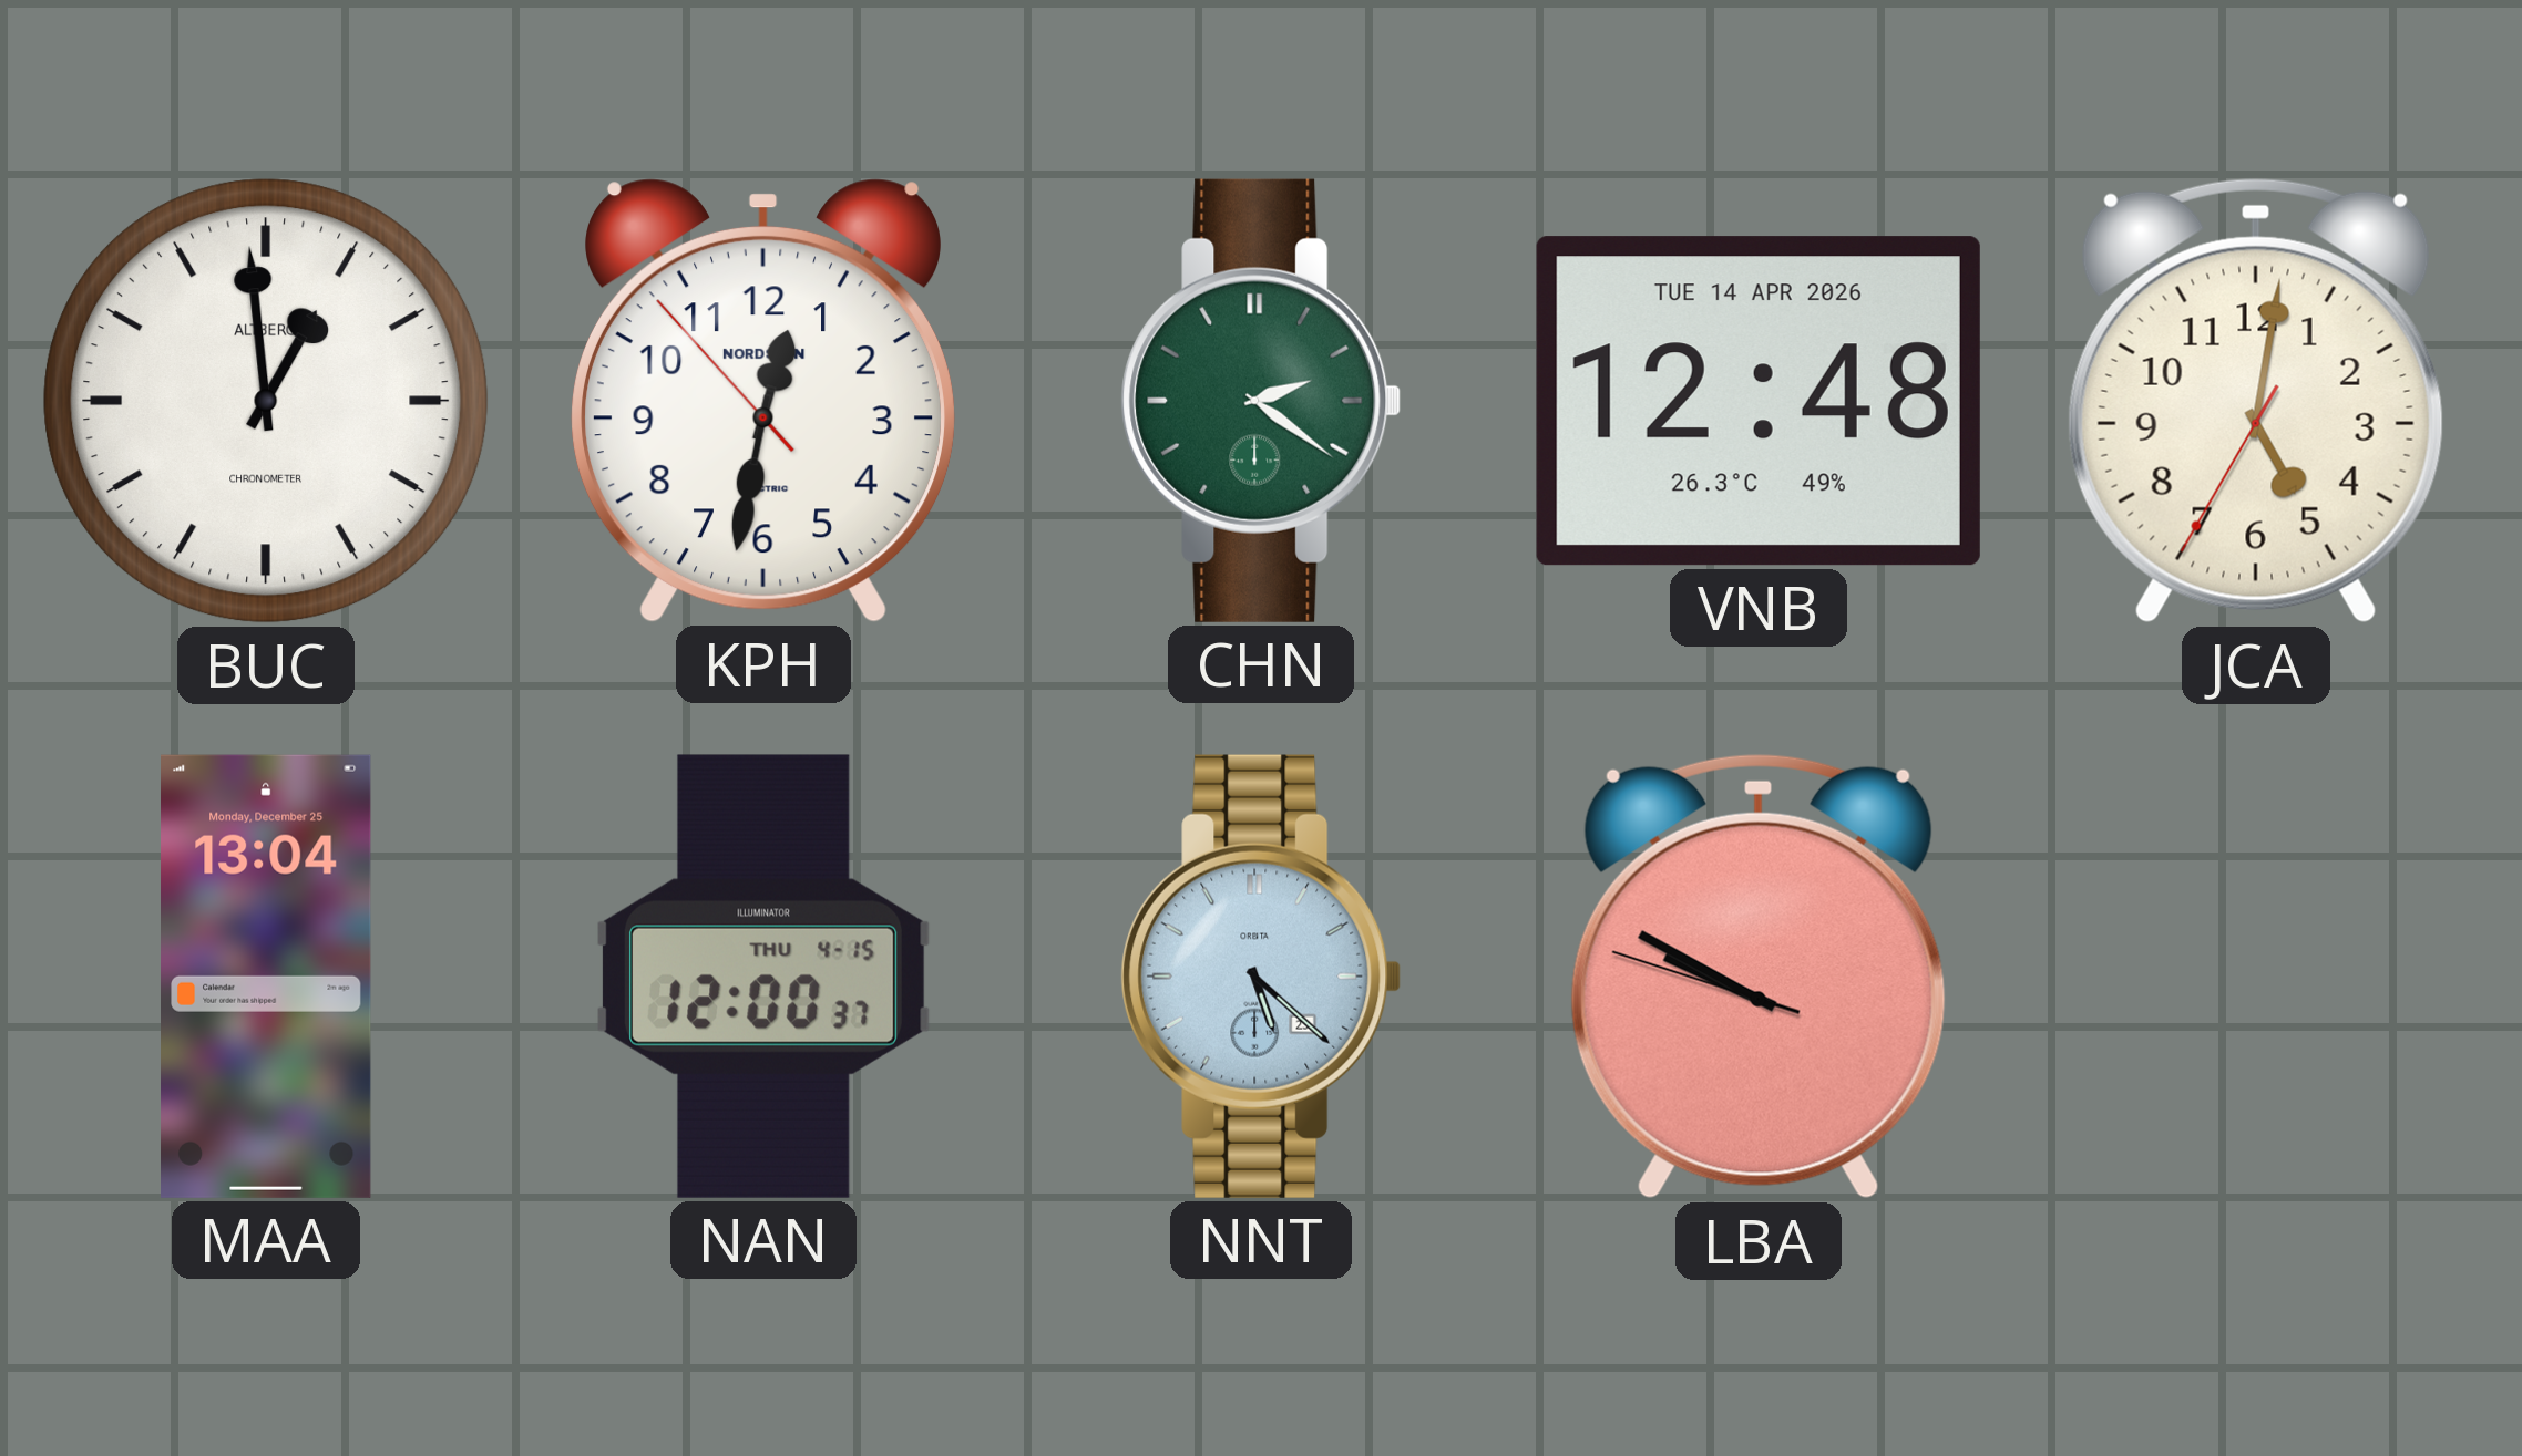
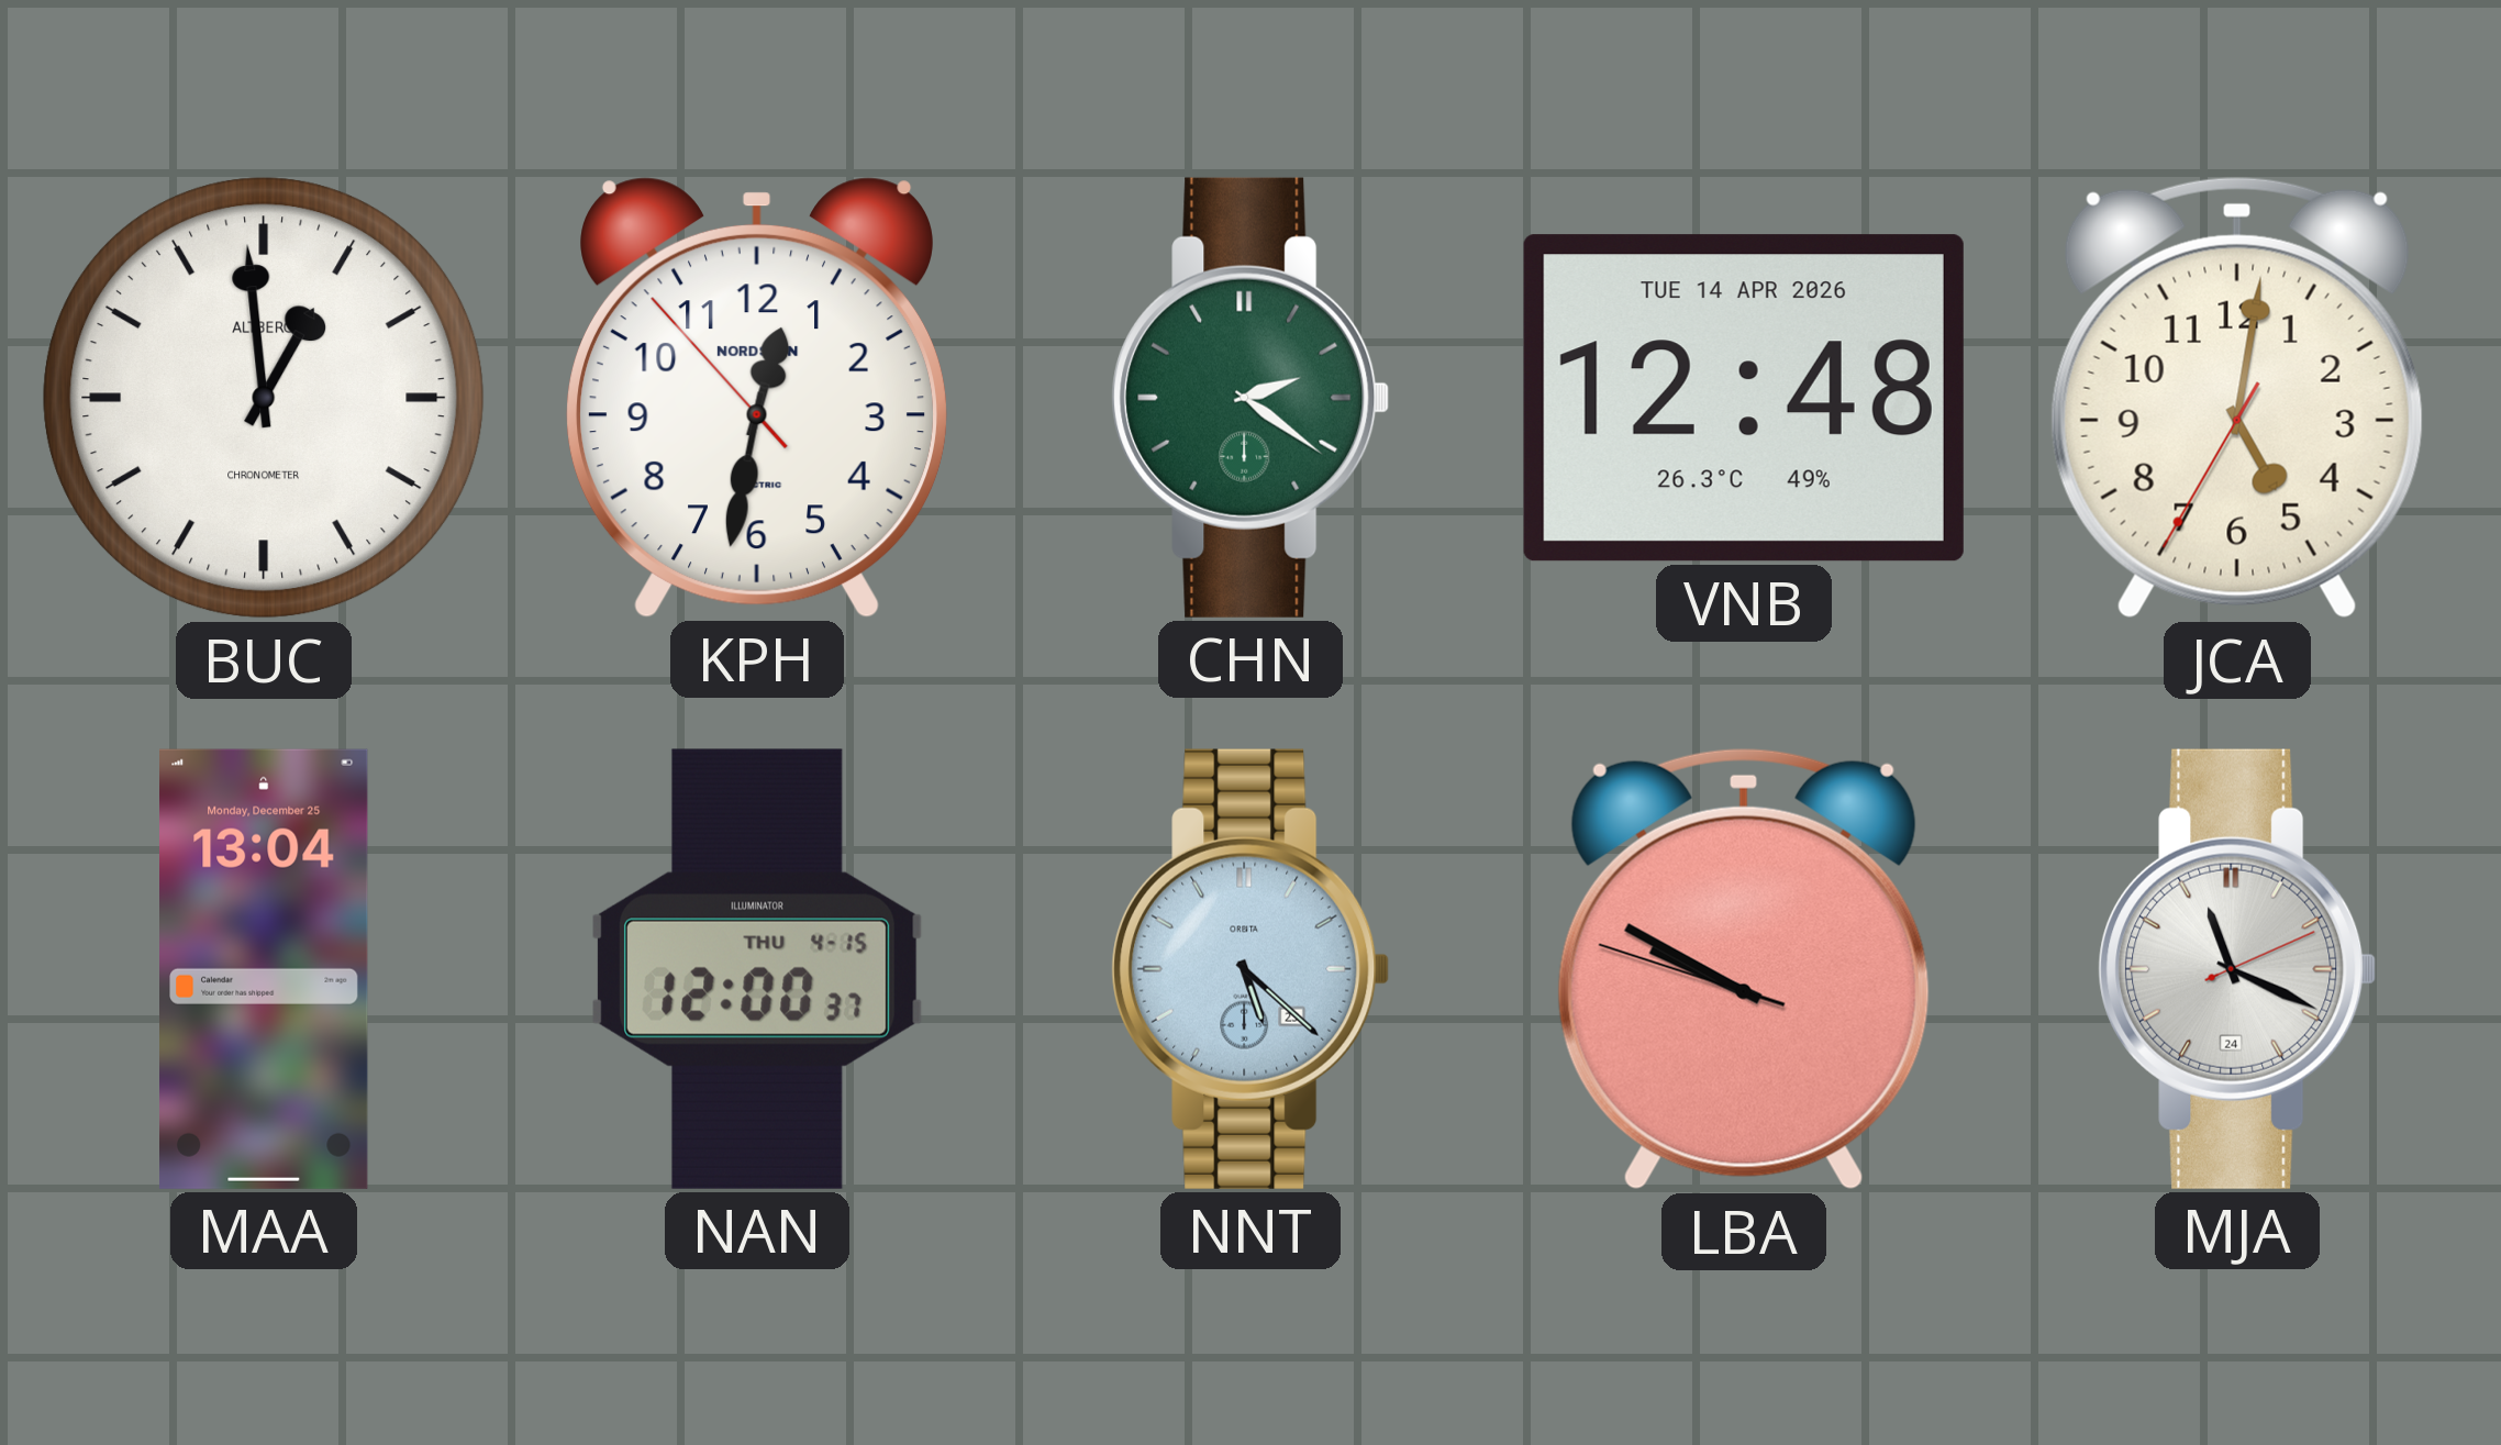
MJA: none -> 11:19 (2237, 969)
